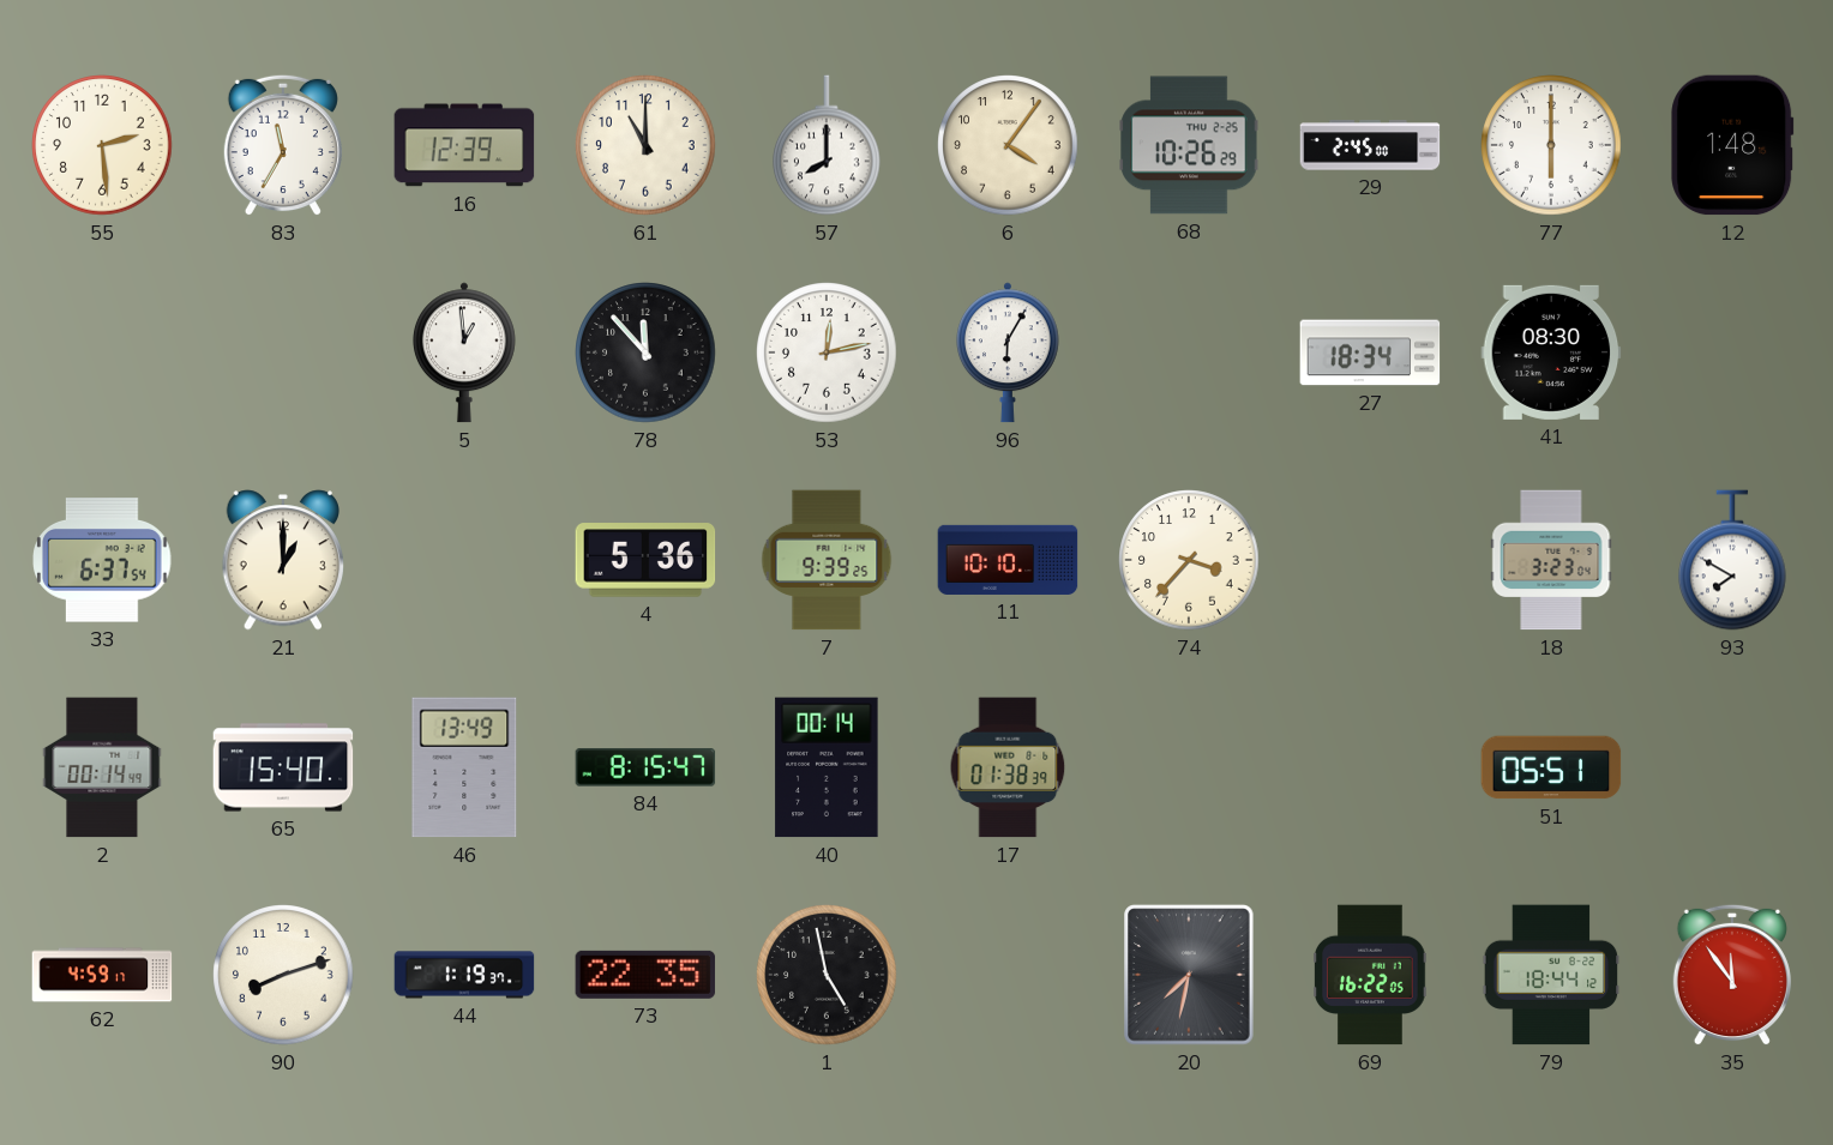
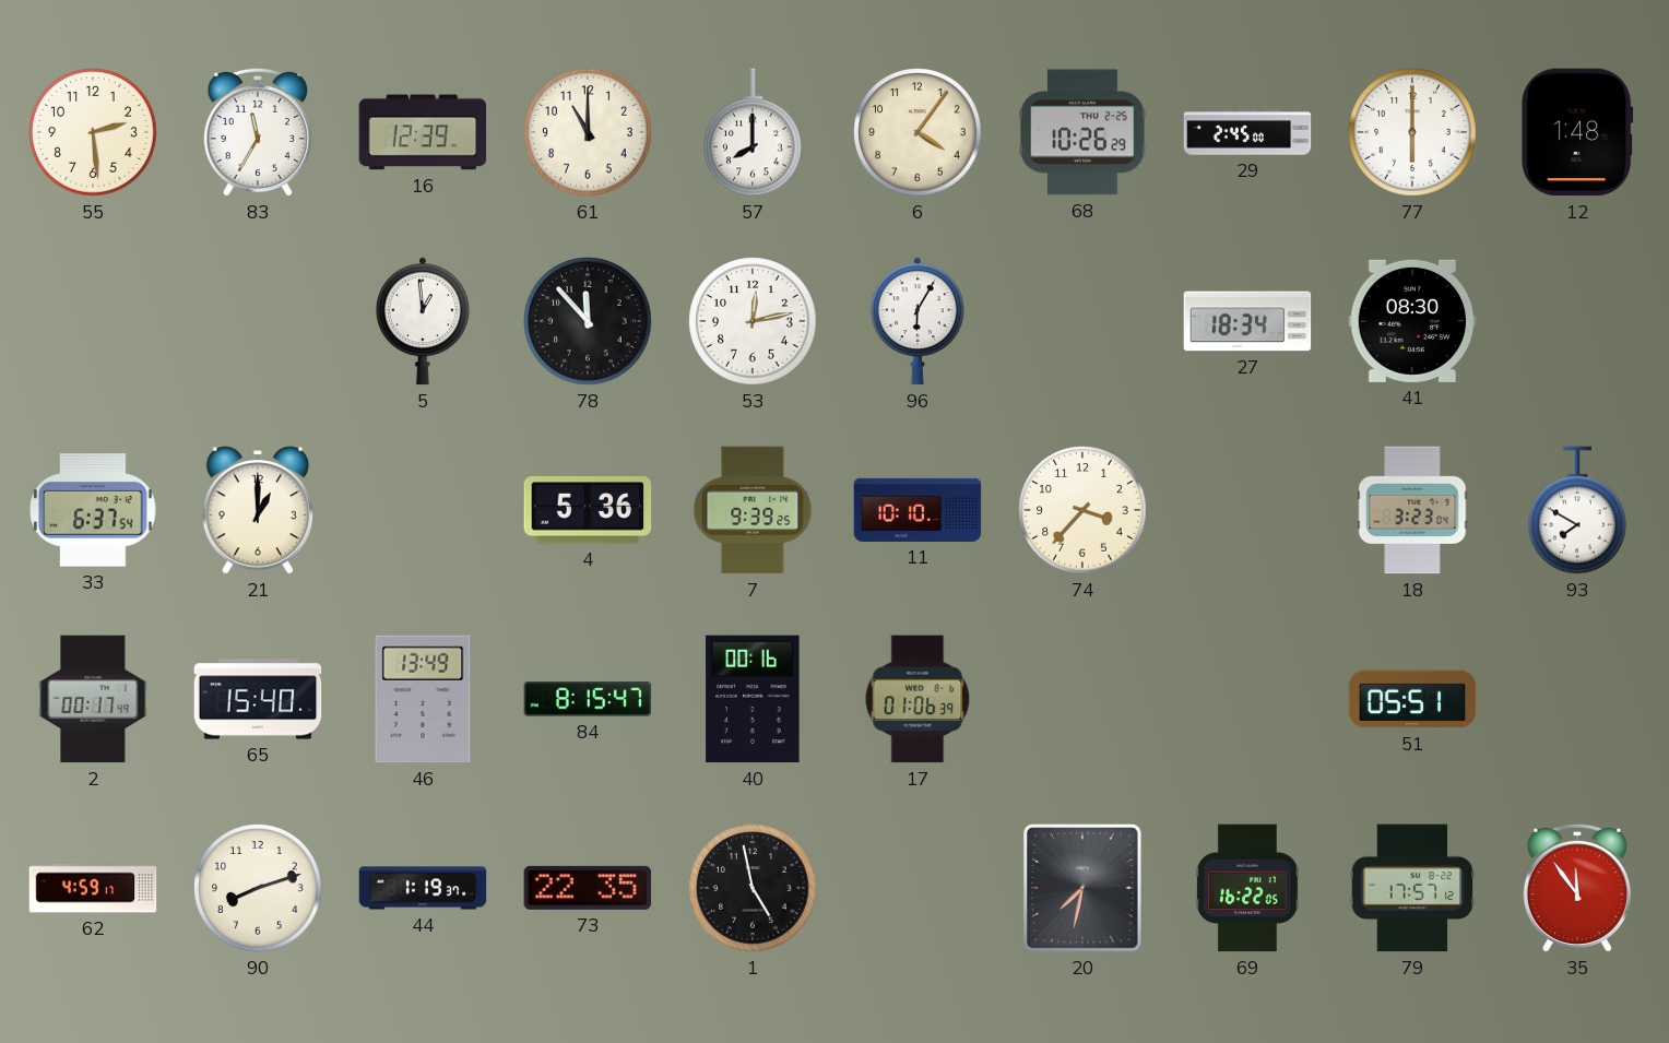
2: 00:14 -> 00:17 (93, 699)
40: 00:14 -> 00:16 (753, 699)
17: 01:38 -> 01:06 (918, 699)
79: 18:44 -> 17:57 (1412, 888)
